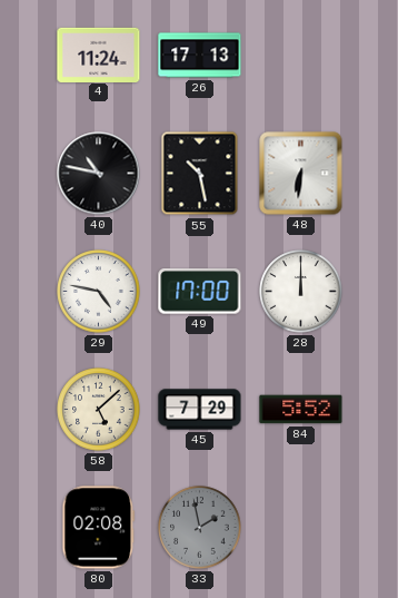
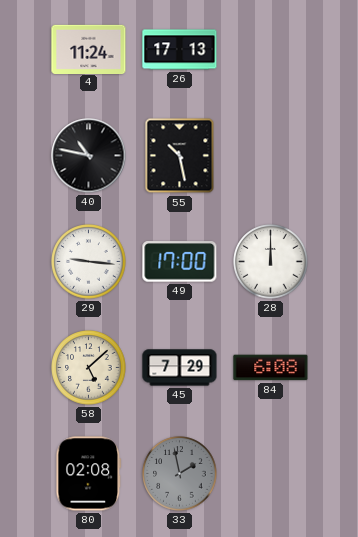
48: 6:31 -> none (301, 174)
29: 4:47 -> 9:16 (89, 262)
84: 5:52 -> 6:08 (271, 368)
